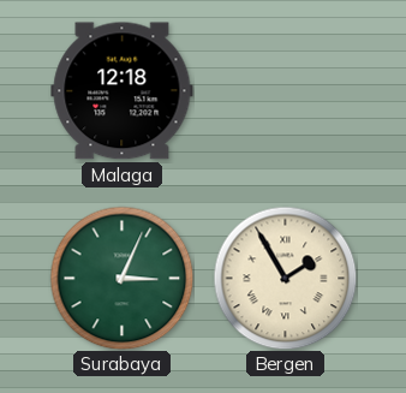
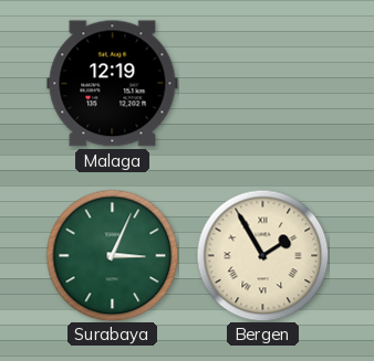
Malaga: 12:18 -> 12:19 (113, 84)
